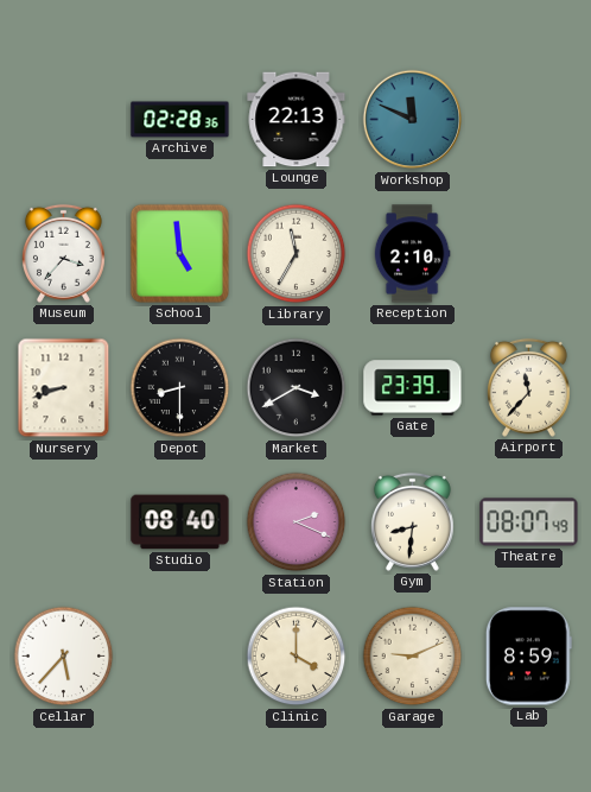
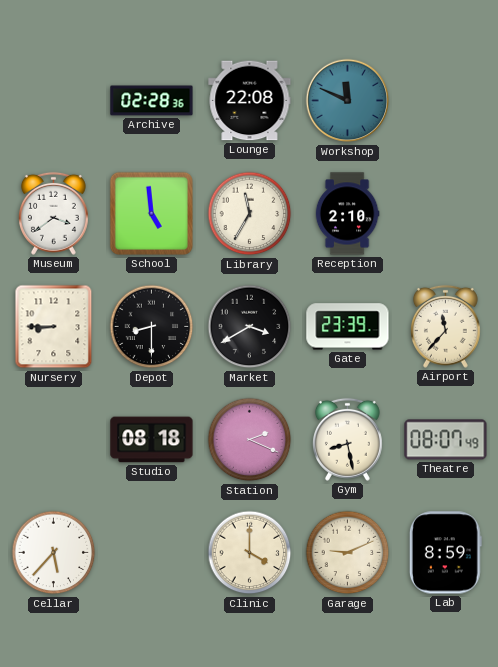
Lounge: 22:13 -> 22:08 (250, 101)
Museum: 3:37 -> 3:39 (53, 213)
Nursery: 8:42 -> 8:45 (54, 327)
Studio: 08:40 -> 08:18 (152, 440)
Gym: 8:31 -> 8:28 (347, 439)
